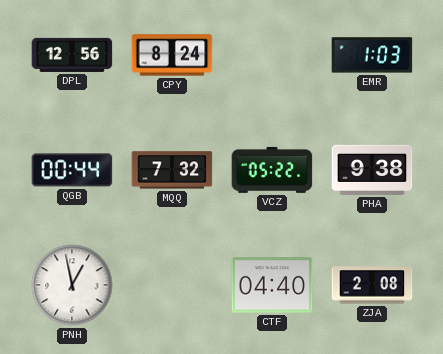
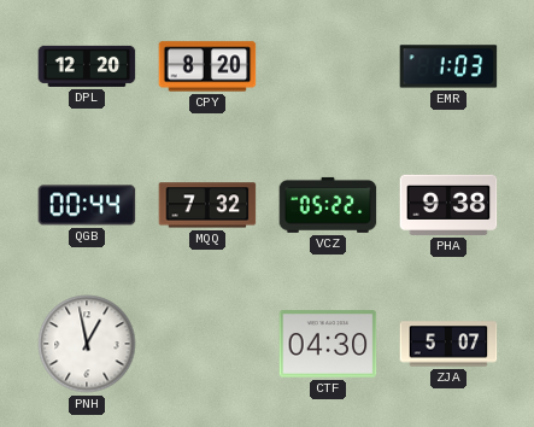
DPL: 12:56 -> 12:20 (87, 66)
CPY: 8:24 -> 8:20 (207, 66)
CTF: 04:40 -> 04:30 (328, 344)
ZJA: 2:08 -> 5:07 (448, 344)
